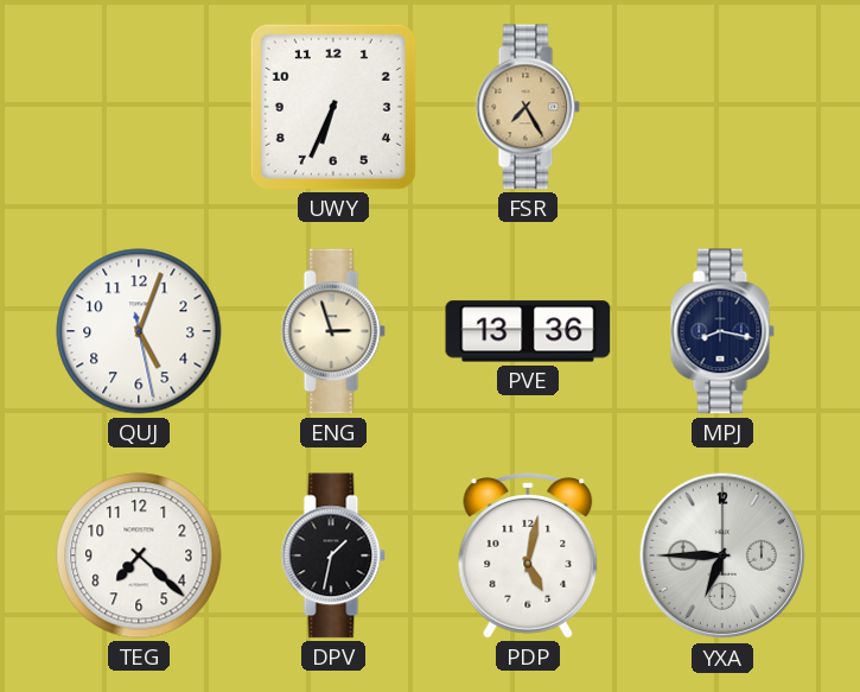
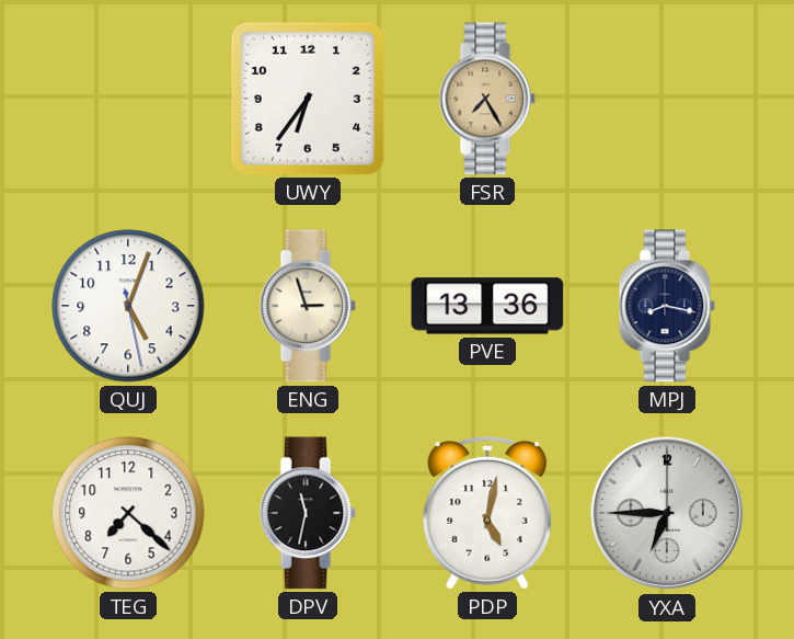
UWY: 6:34 -> 6:36 (308, 99)
DPV: 1:32 -> 11:32 (308, 513)
